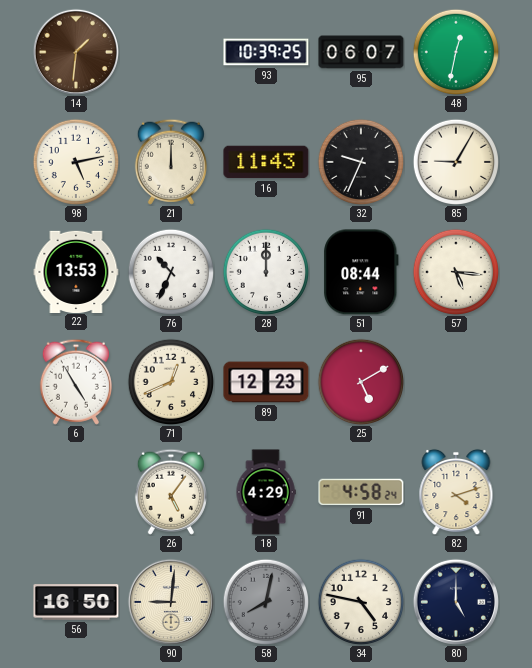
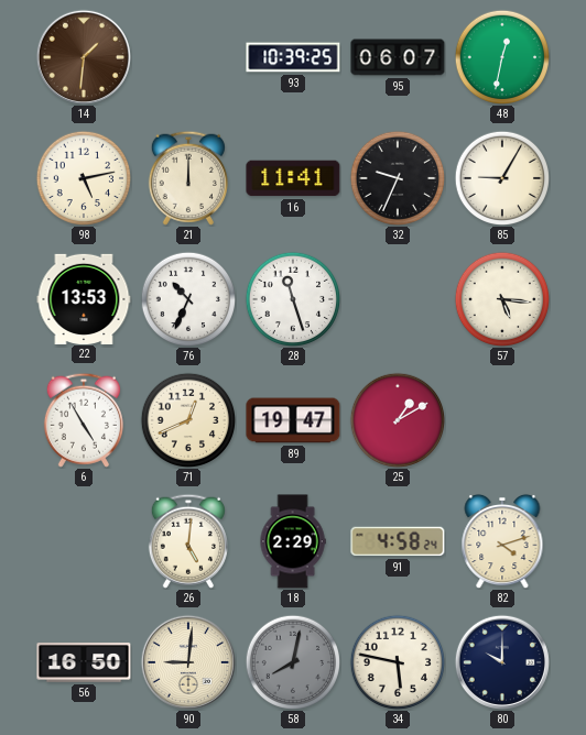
16: 11:43 -> 11:41 (293, 178)
28: 12:00 -> 11:27 (292, 298)
51: 08:44 -> none (361, 272)
89: 12:23 -> 19:47 (293, 420)
25: 5:10 -> 1:10 (397, 419)
26: 5:06 -> 5:01 (188, 541)
18: 4:29 -> 2:29 (293, 541)
34: 4:47 -> 5:47 (397, 661)
80: 5:00 -> 10:00 (502, 662)
